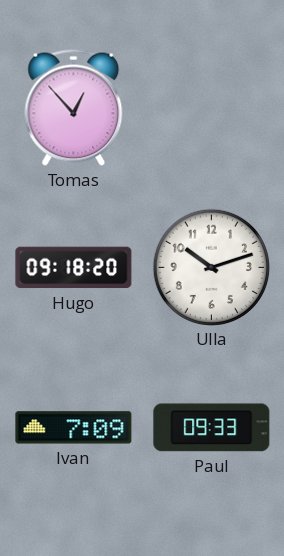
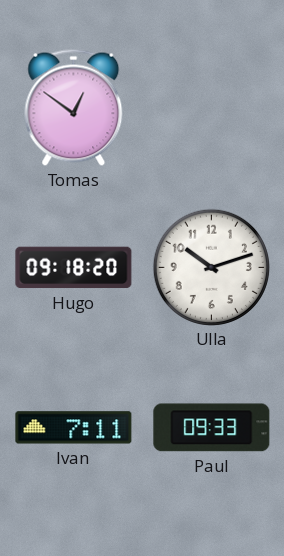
Tomas: 12:53 -> 12:51 (74, 107)
Ivan: 7:09 -> 7:11 (74, 428)
